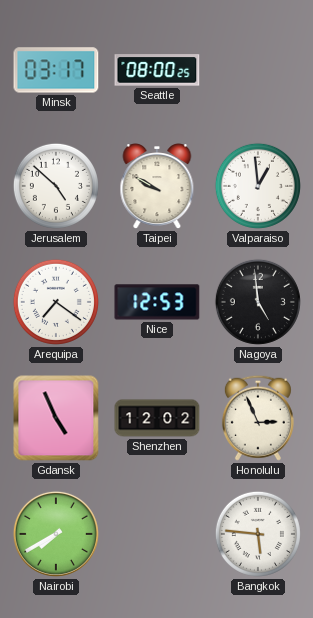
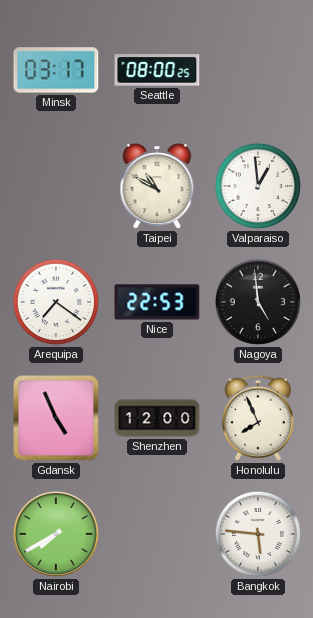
Jerusalem: 4:52 -> none (56, 186)
Taipei: 9:50 -> 10:50 (157, 187)
Nice: 12:53 -> 22:53 (157, 302)
Shenzhen: 12:02 -> 12:00 (157, 418)
Honolulu: 2:56 -> 7:56 (258, 418)
